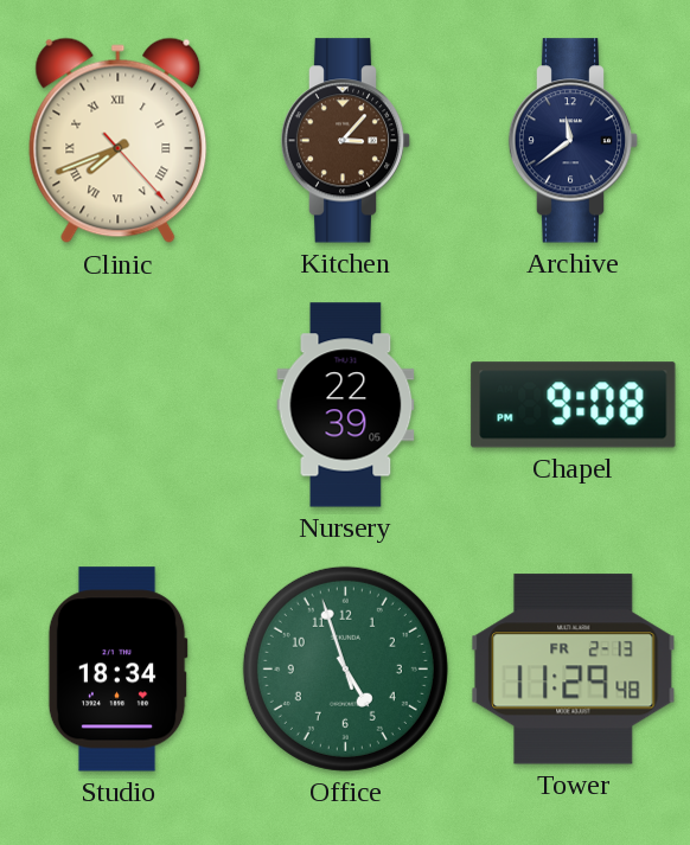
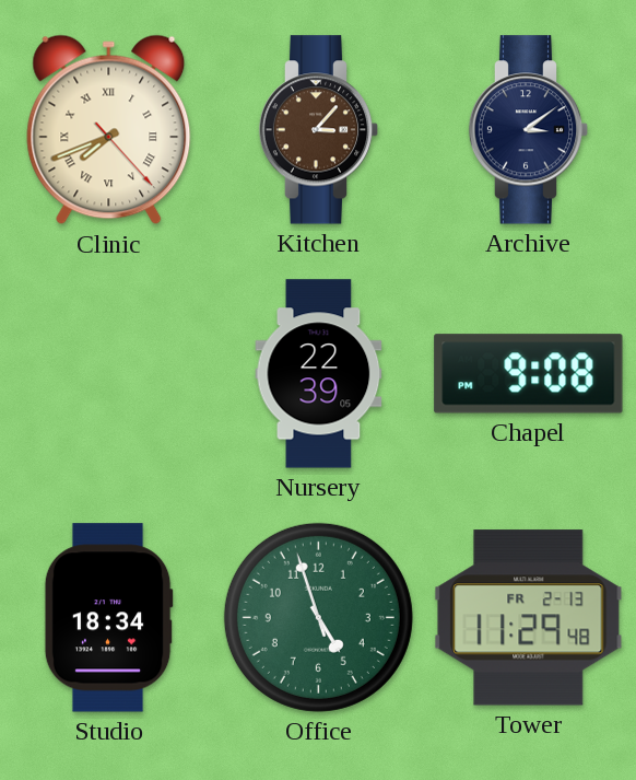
Archive: 11:39 -> 3:09 (529, 130)
